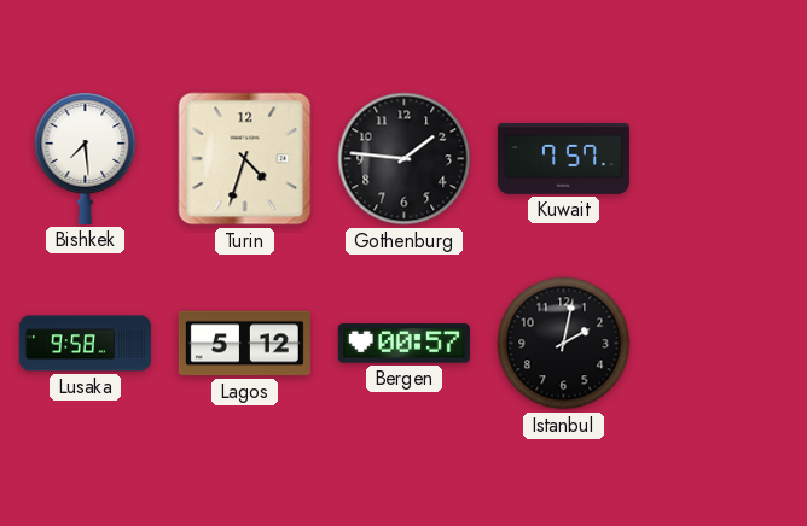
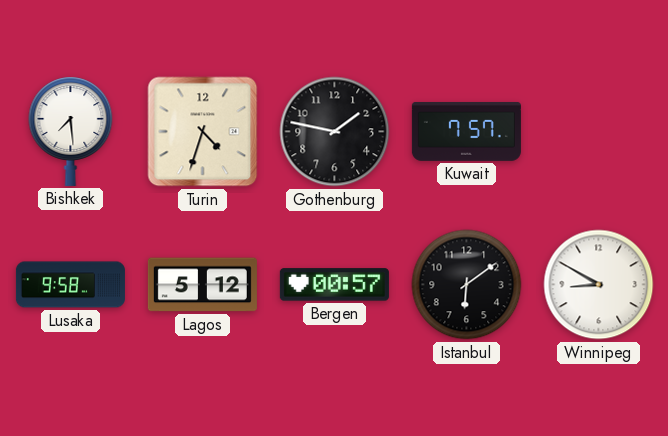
Gothenburg: 1:46 -> 1:47 (335, 132)
Istanbul: 2:02 -> 6:09 (467, 285)
Winnipeg: none -> 8:50 (599, 285)
